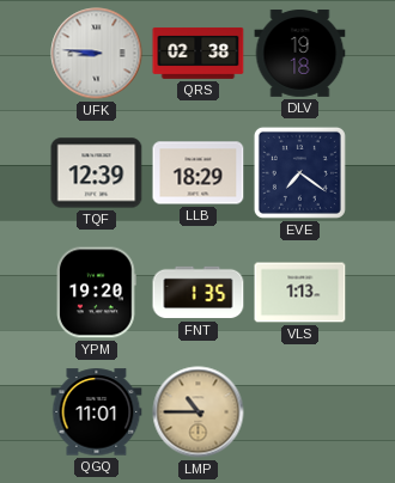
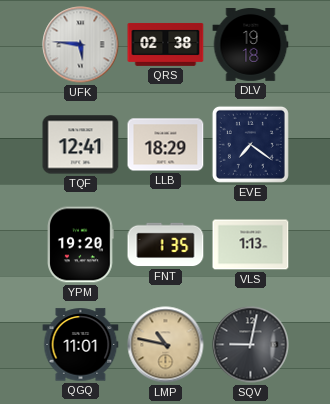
UFK: 8:46 -> 5:46 (81, 45)
TQF: 12:39 -> 12:41 (81, 145)
LMP: 10:45 -> 10:47 (166, 345)
SQV: none -> 9:02 (251, 345)
